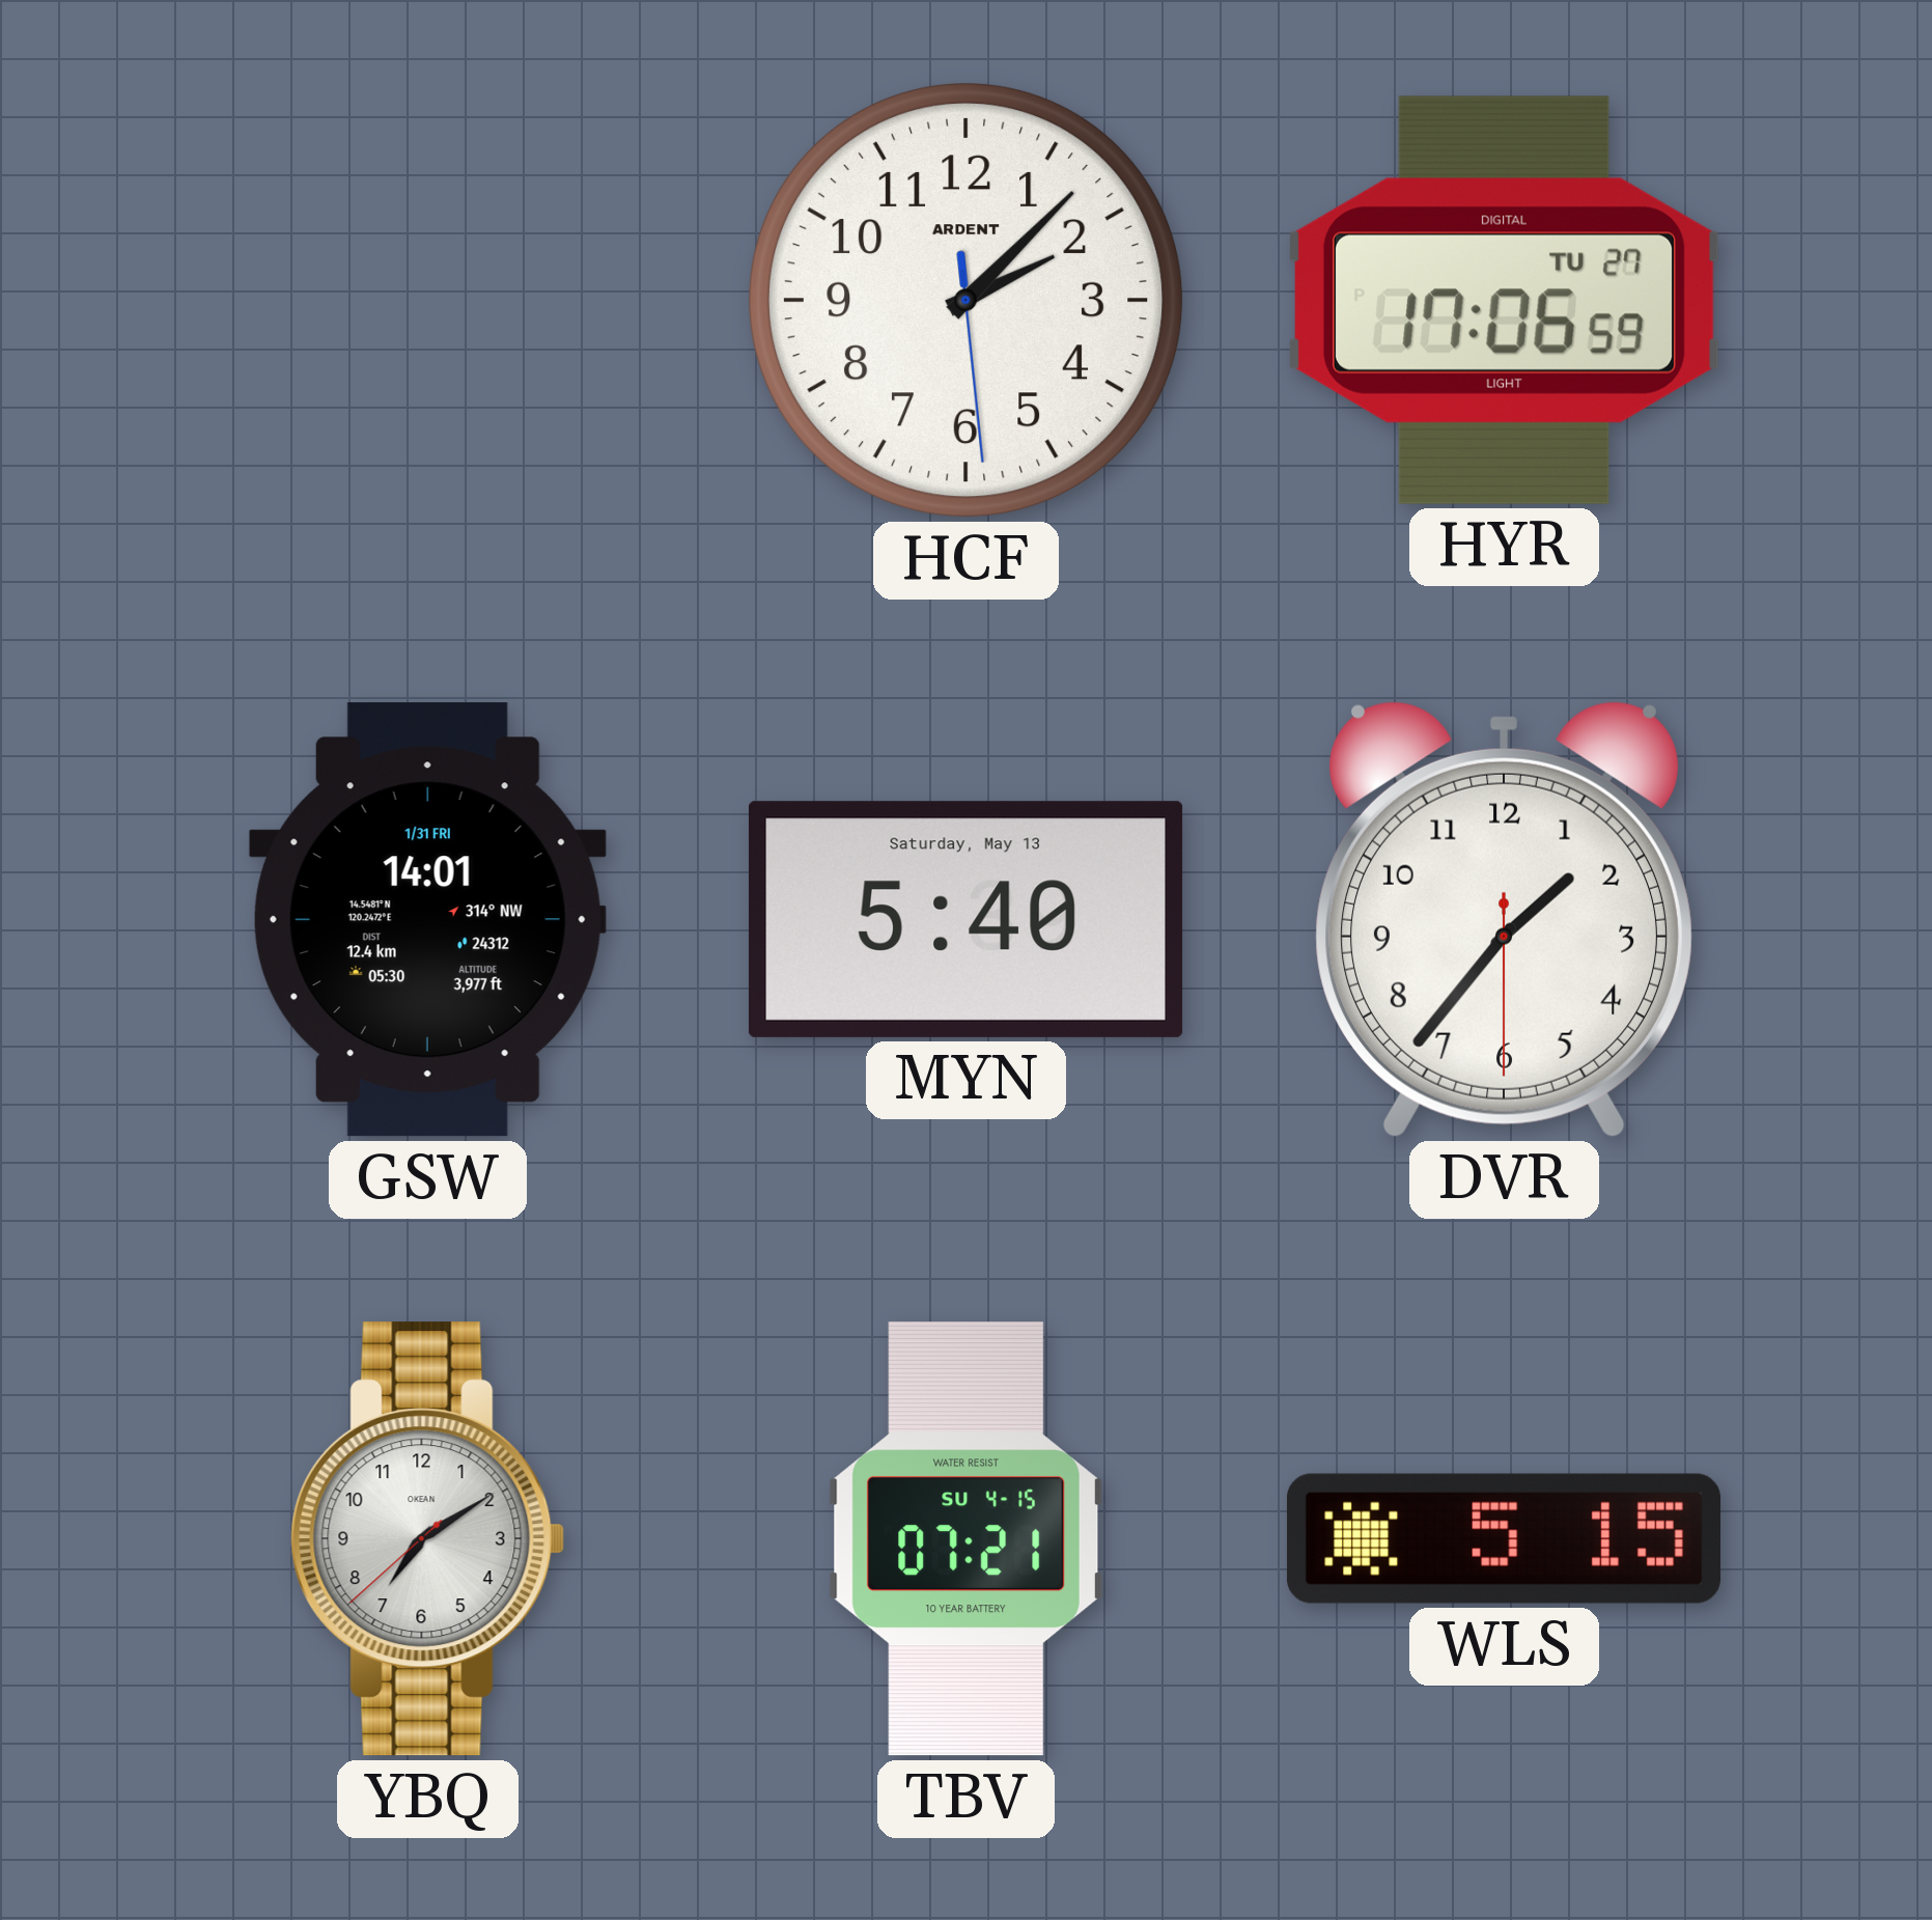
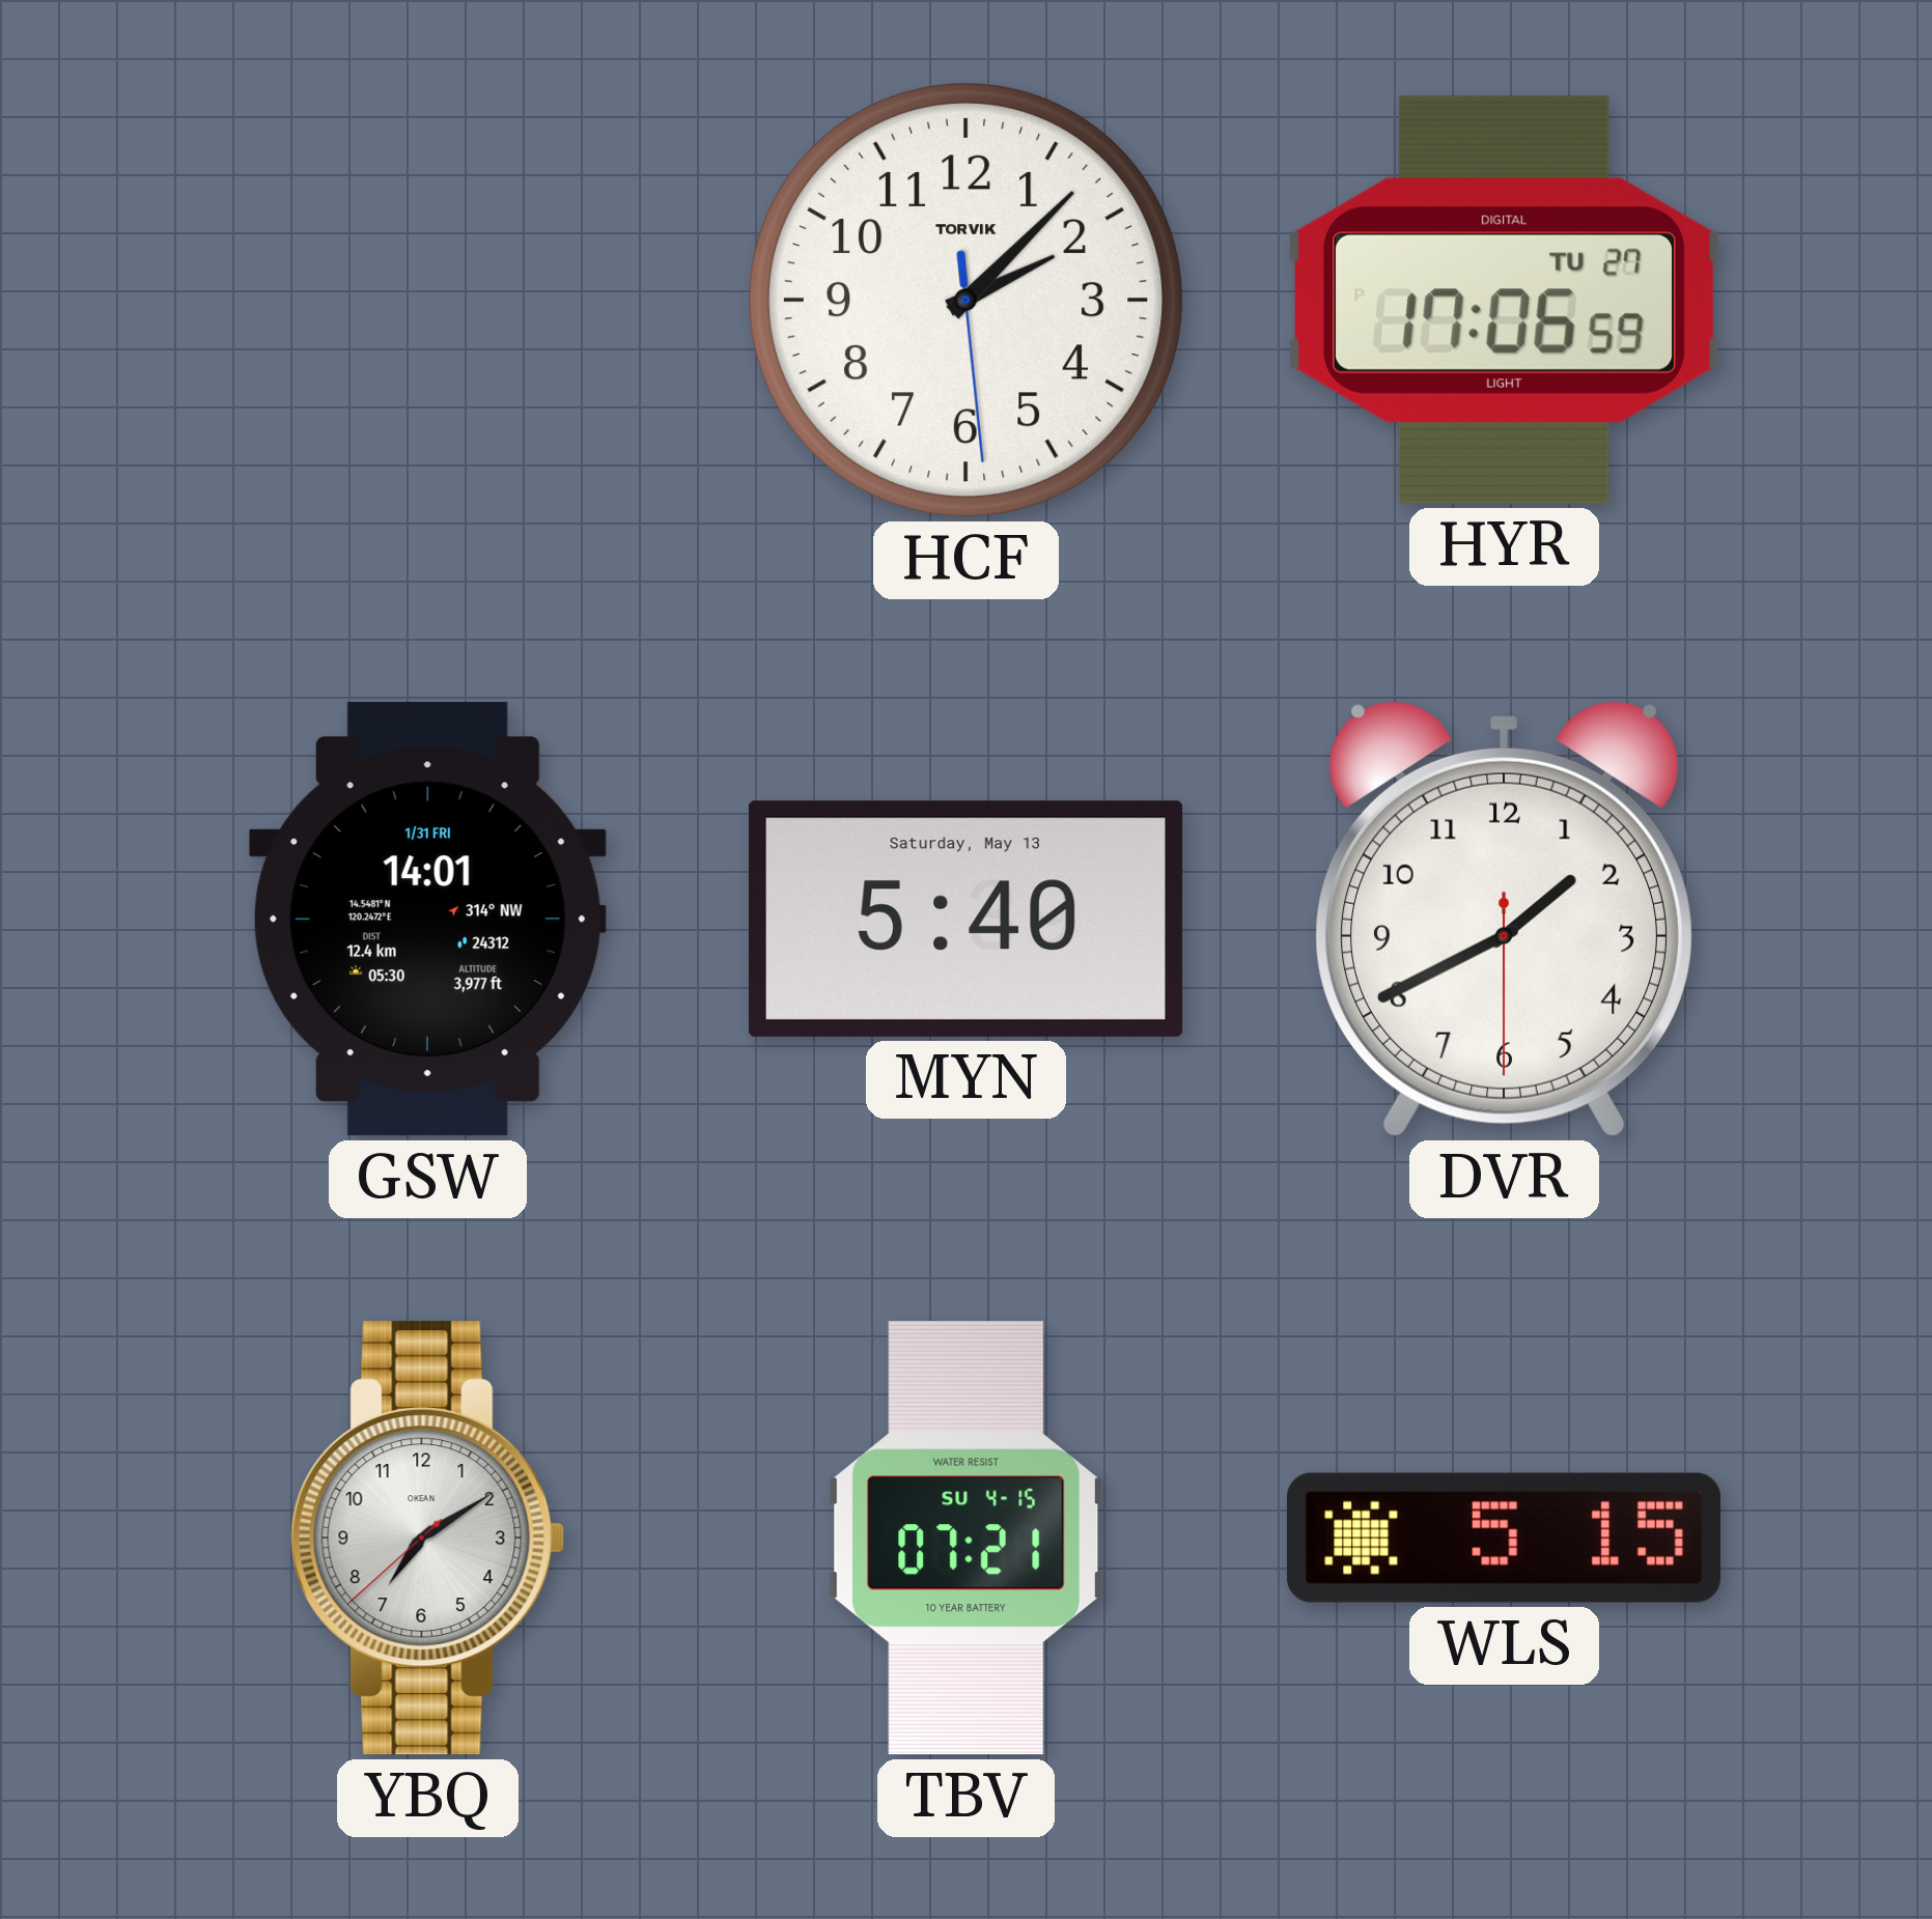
HCF brand: ARDENT -> TORVIK (967, 301)
DVR: 1:36 -> 1:40 (1504, 919)
